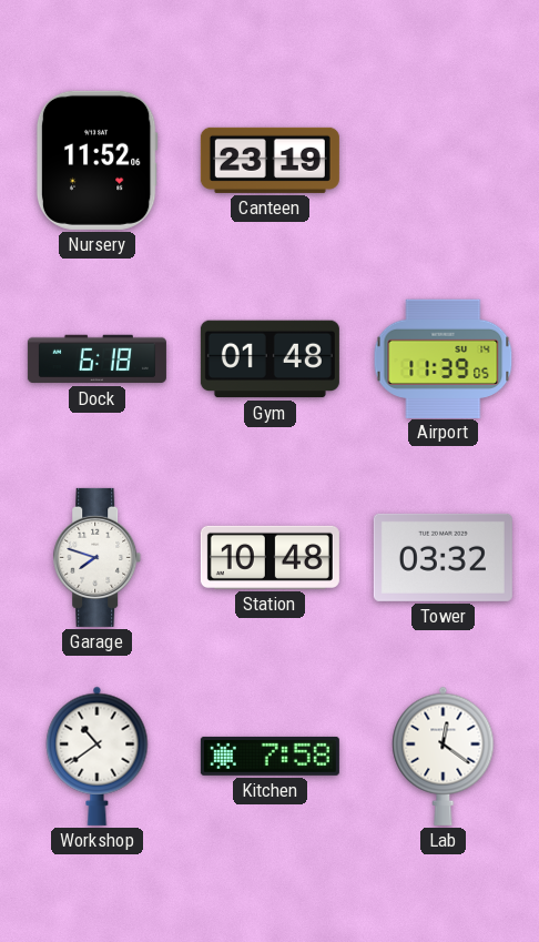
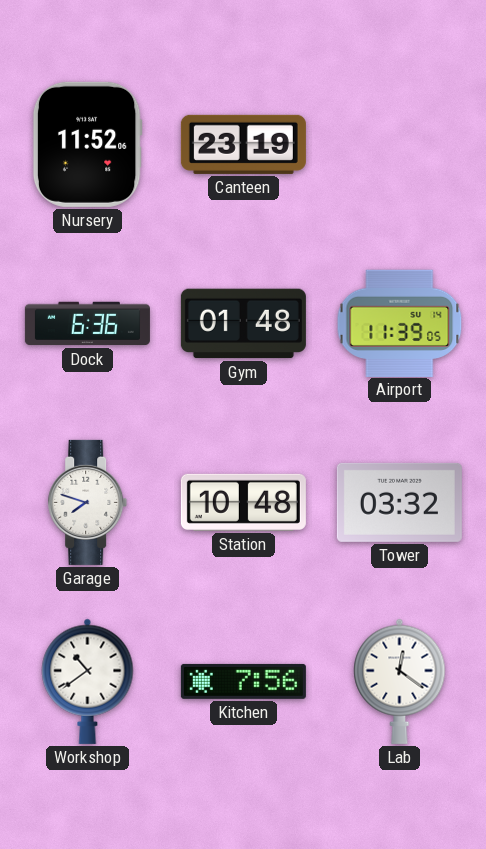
Dock: 6:18 -> 6:36 (87, 324)
Kitchen: 7:58 -> 7:56 (243, 681)
